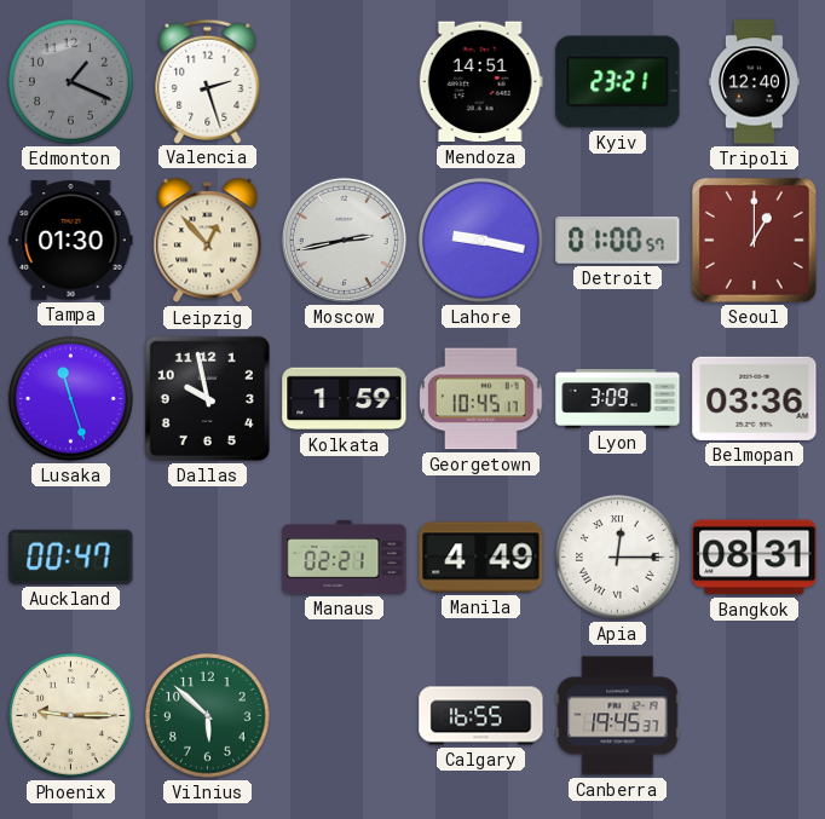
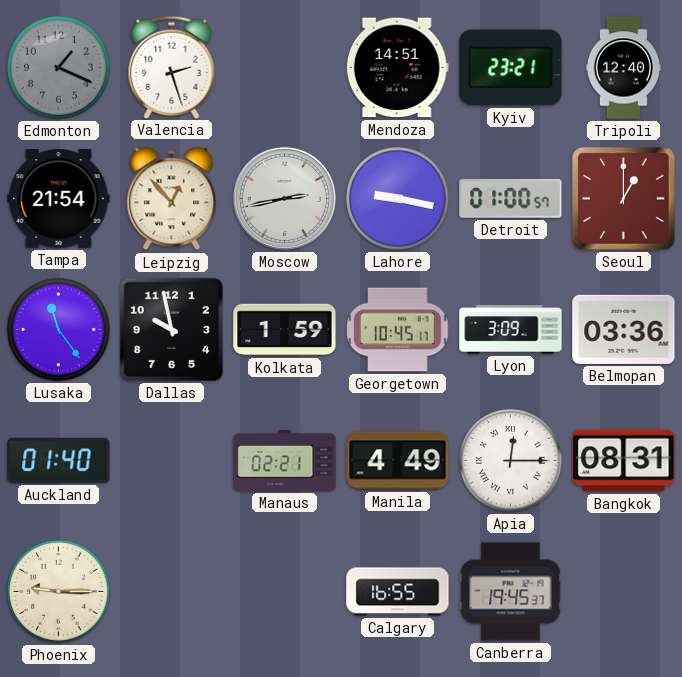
Tampa: 01:30 -> 21:54 (59, 199)
Lusaka: 11:27 -> 11:24 (59, 330)
Auckland: 00:47 -> 01:40 (59, 460)
Vilnius: 5:52 -> none (208, 716)
